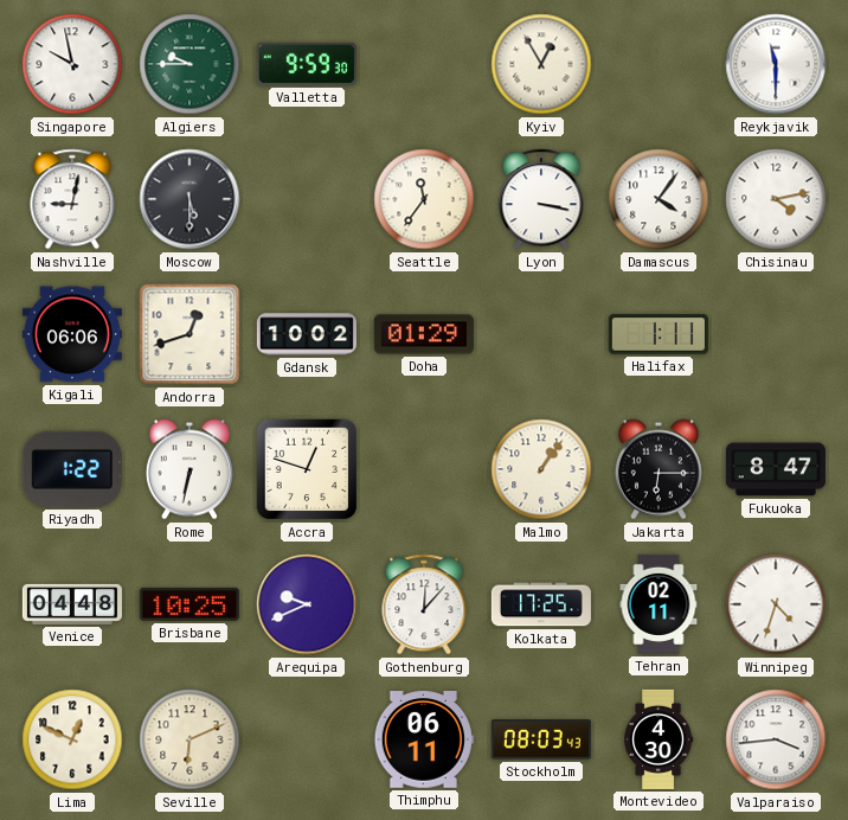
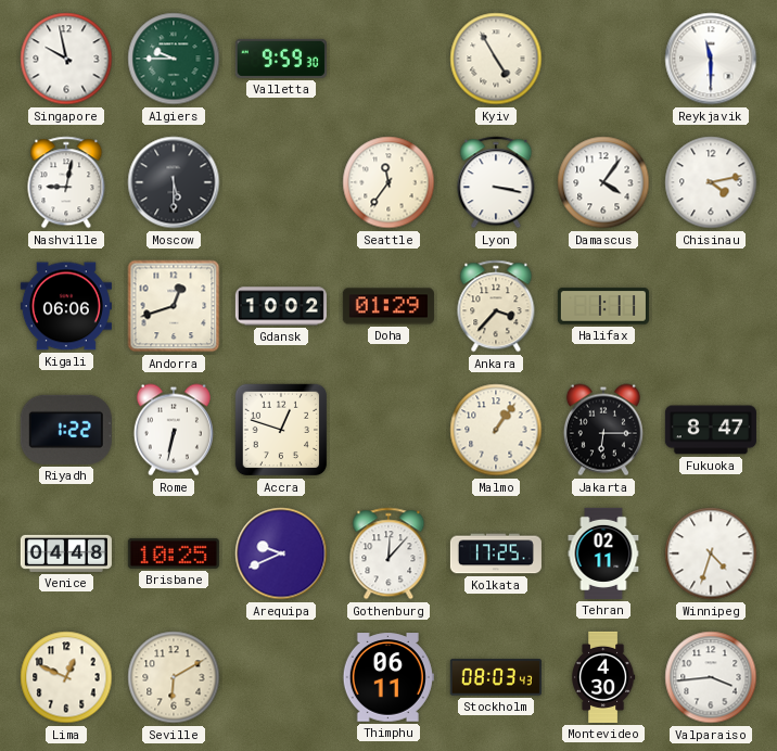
Kyiv: 12:55 -> 4:55 (496, 59)
Ankara: none -> 3:37 (496, 306)
Seville: 6:11 -> 6:10 (174, 677)
